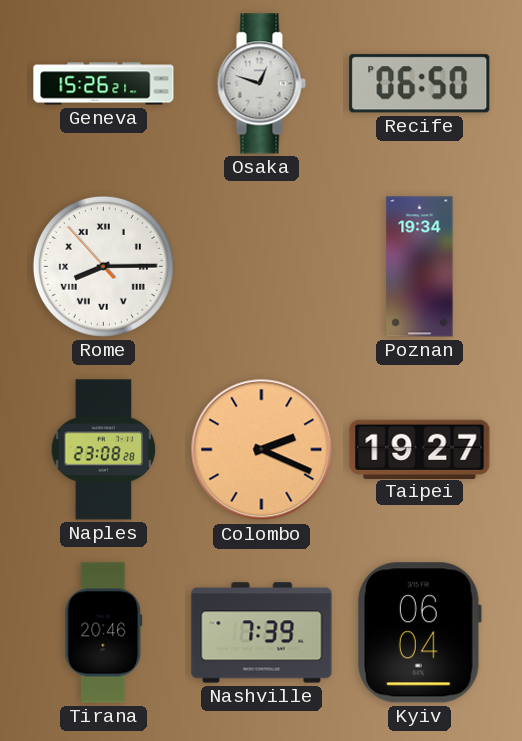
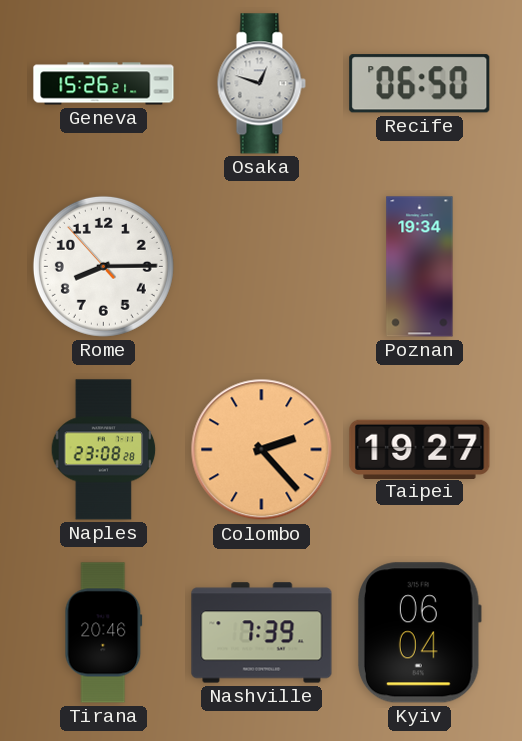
Rome numerals: Roman -> Arabic (103, 266)
Colombo: 2:19 -> 2:23 (262, 450)
